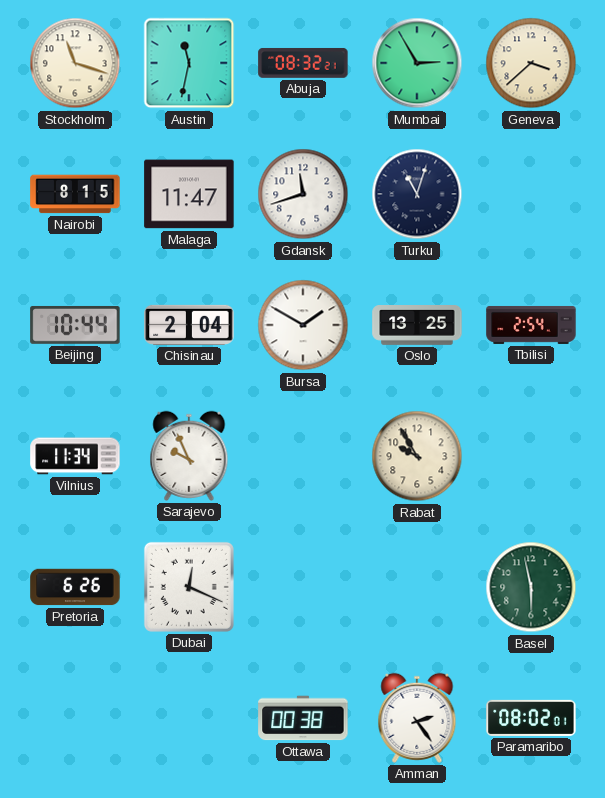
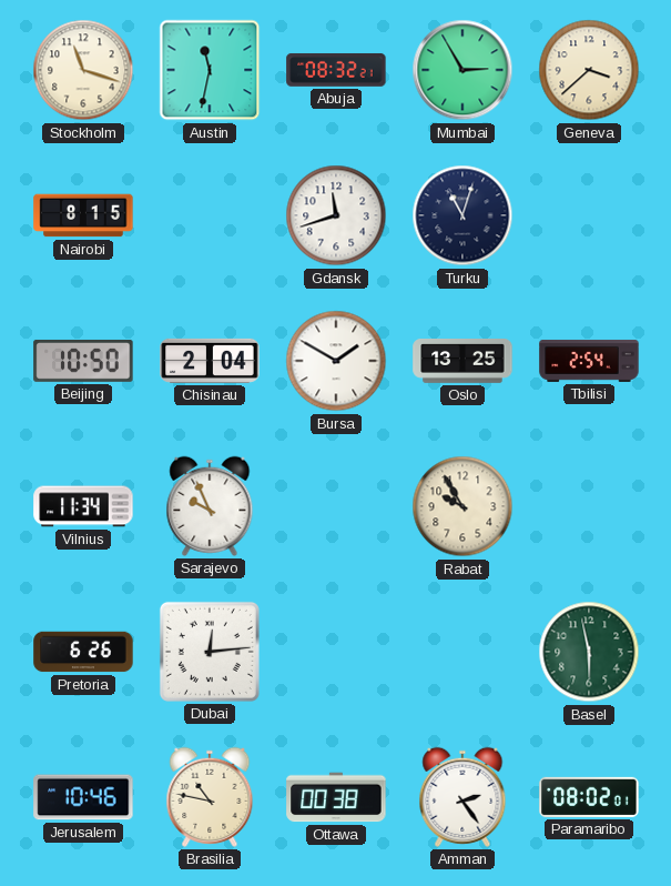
Malaga: 11:47 -> none (189, 194)
Beijing: 10:44 -> 10:50 (83, 361)
Dubai: 12:19 -> 12:14 (210, 652)
Jerusalem: none -> 10:46 (83, 797)
Brasilia: none -> 10:47 (210, 797)
